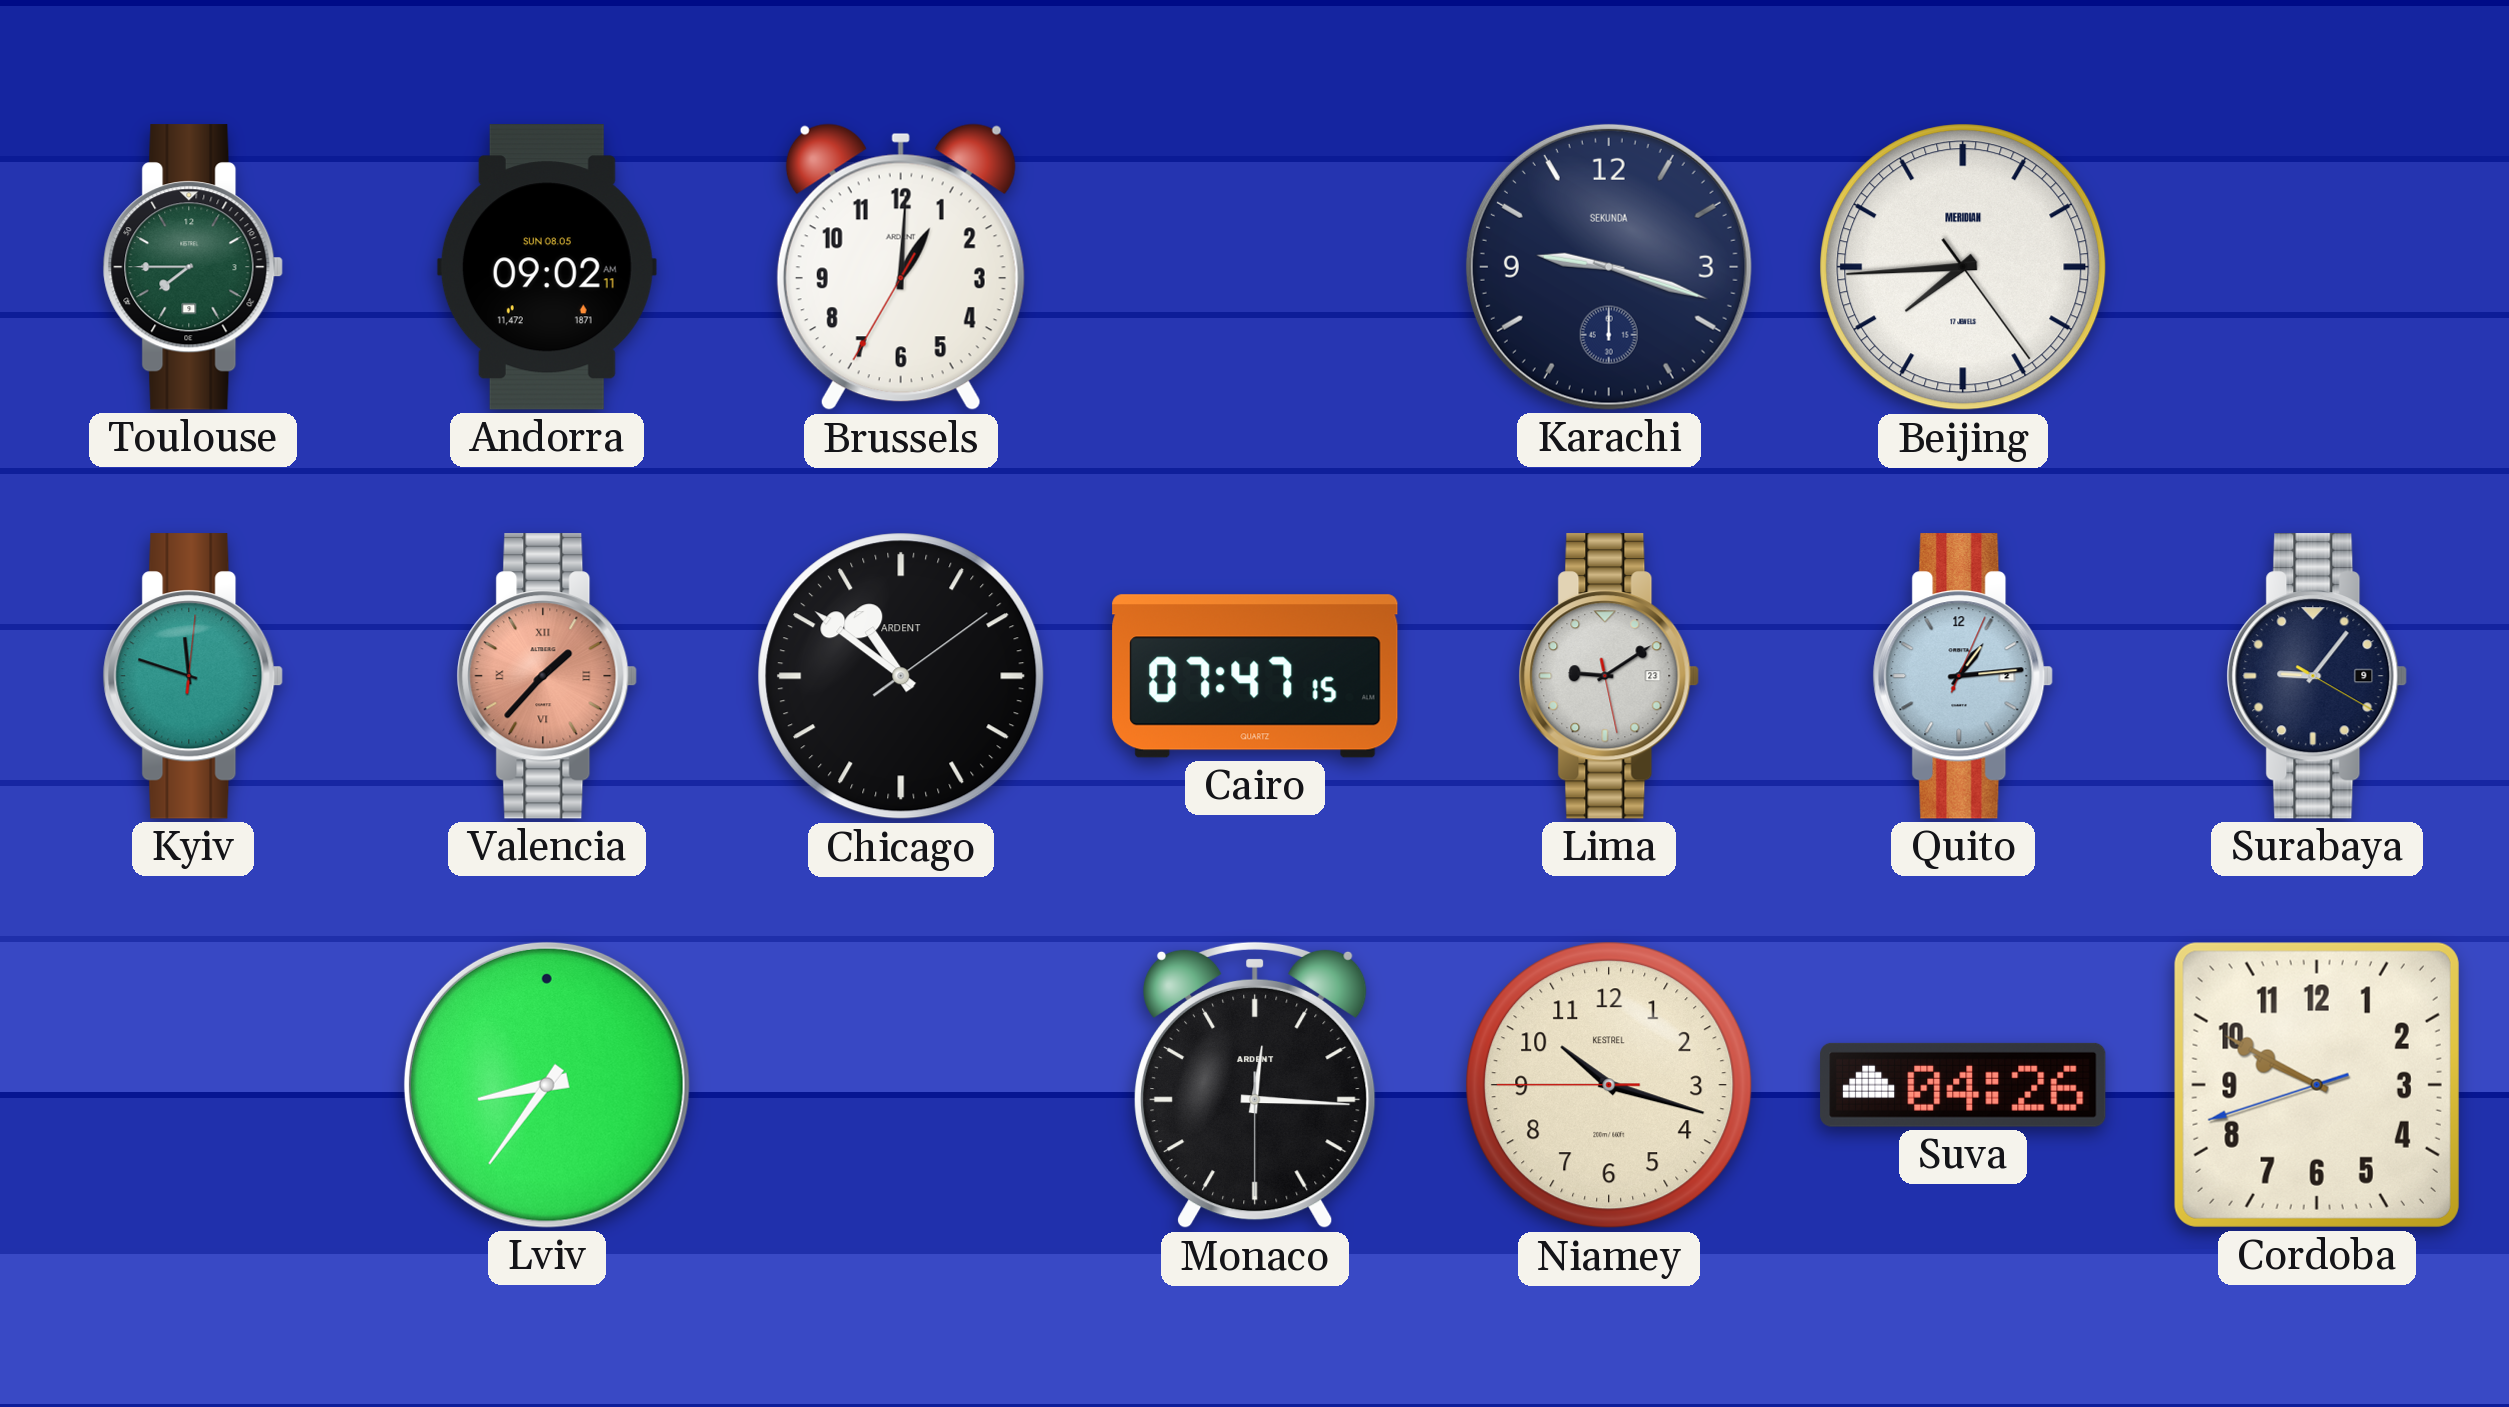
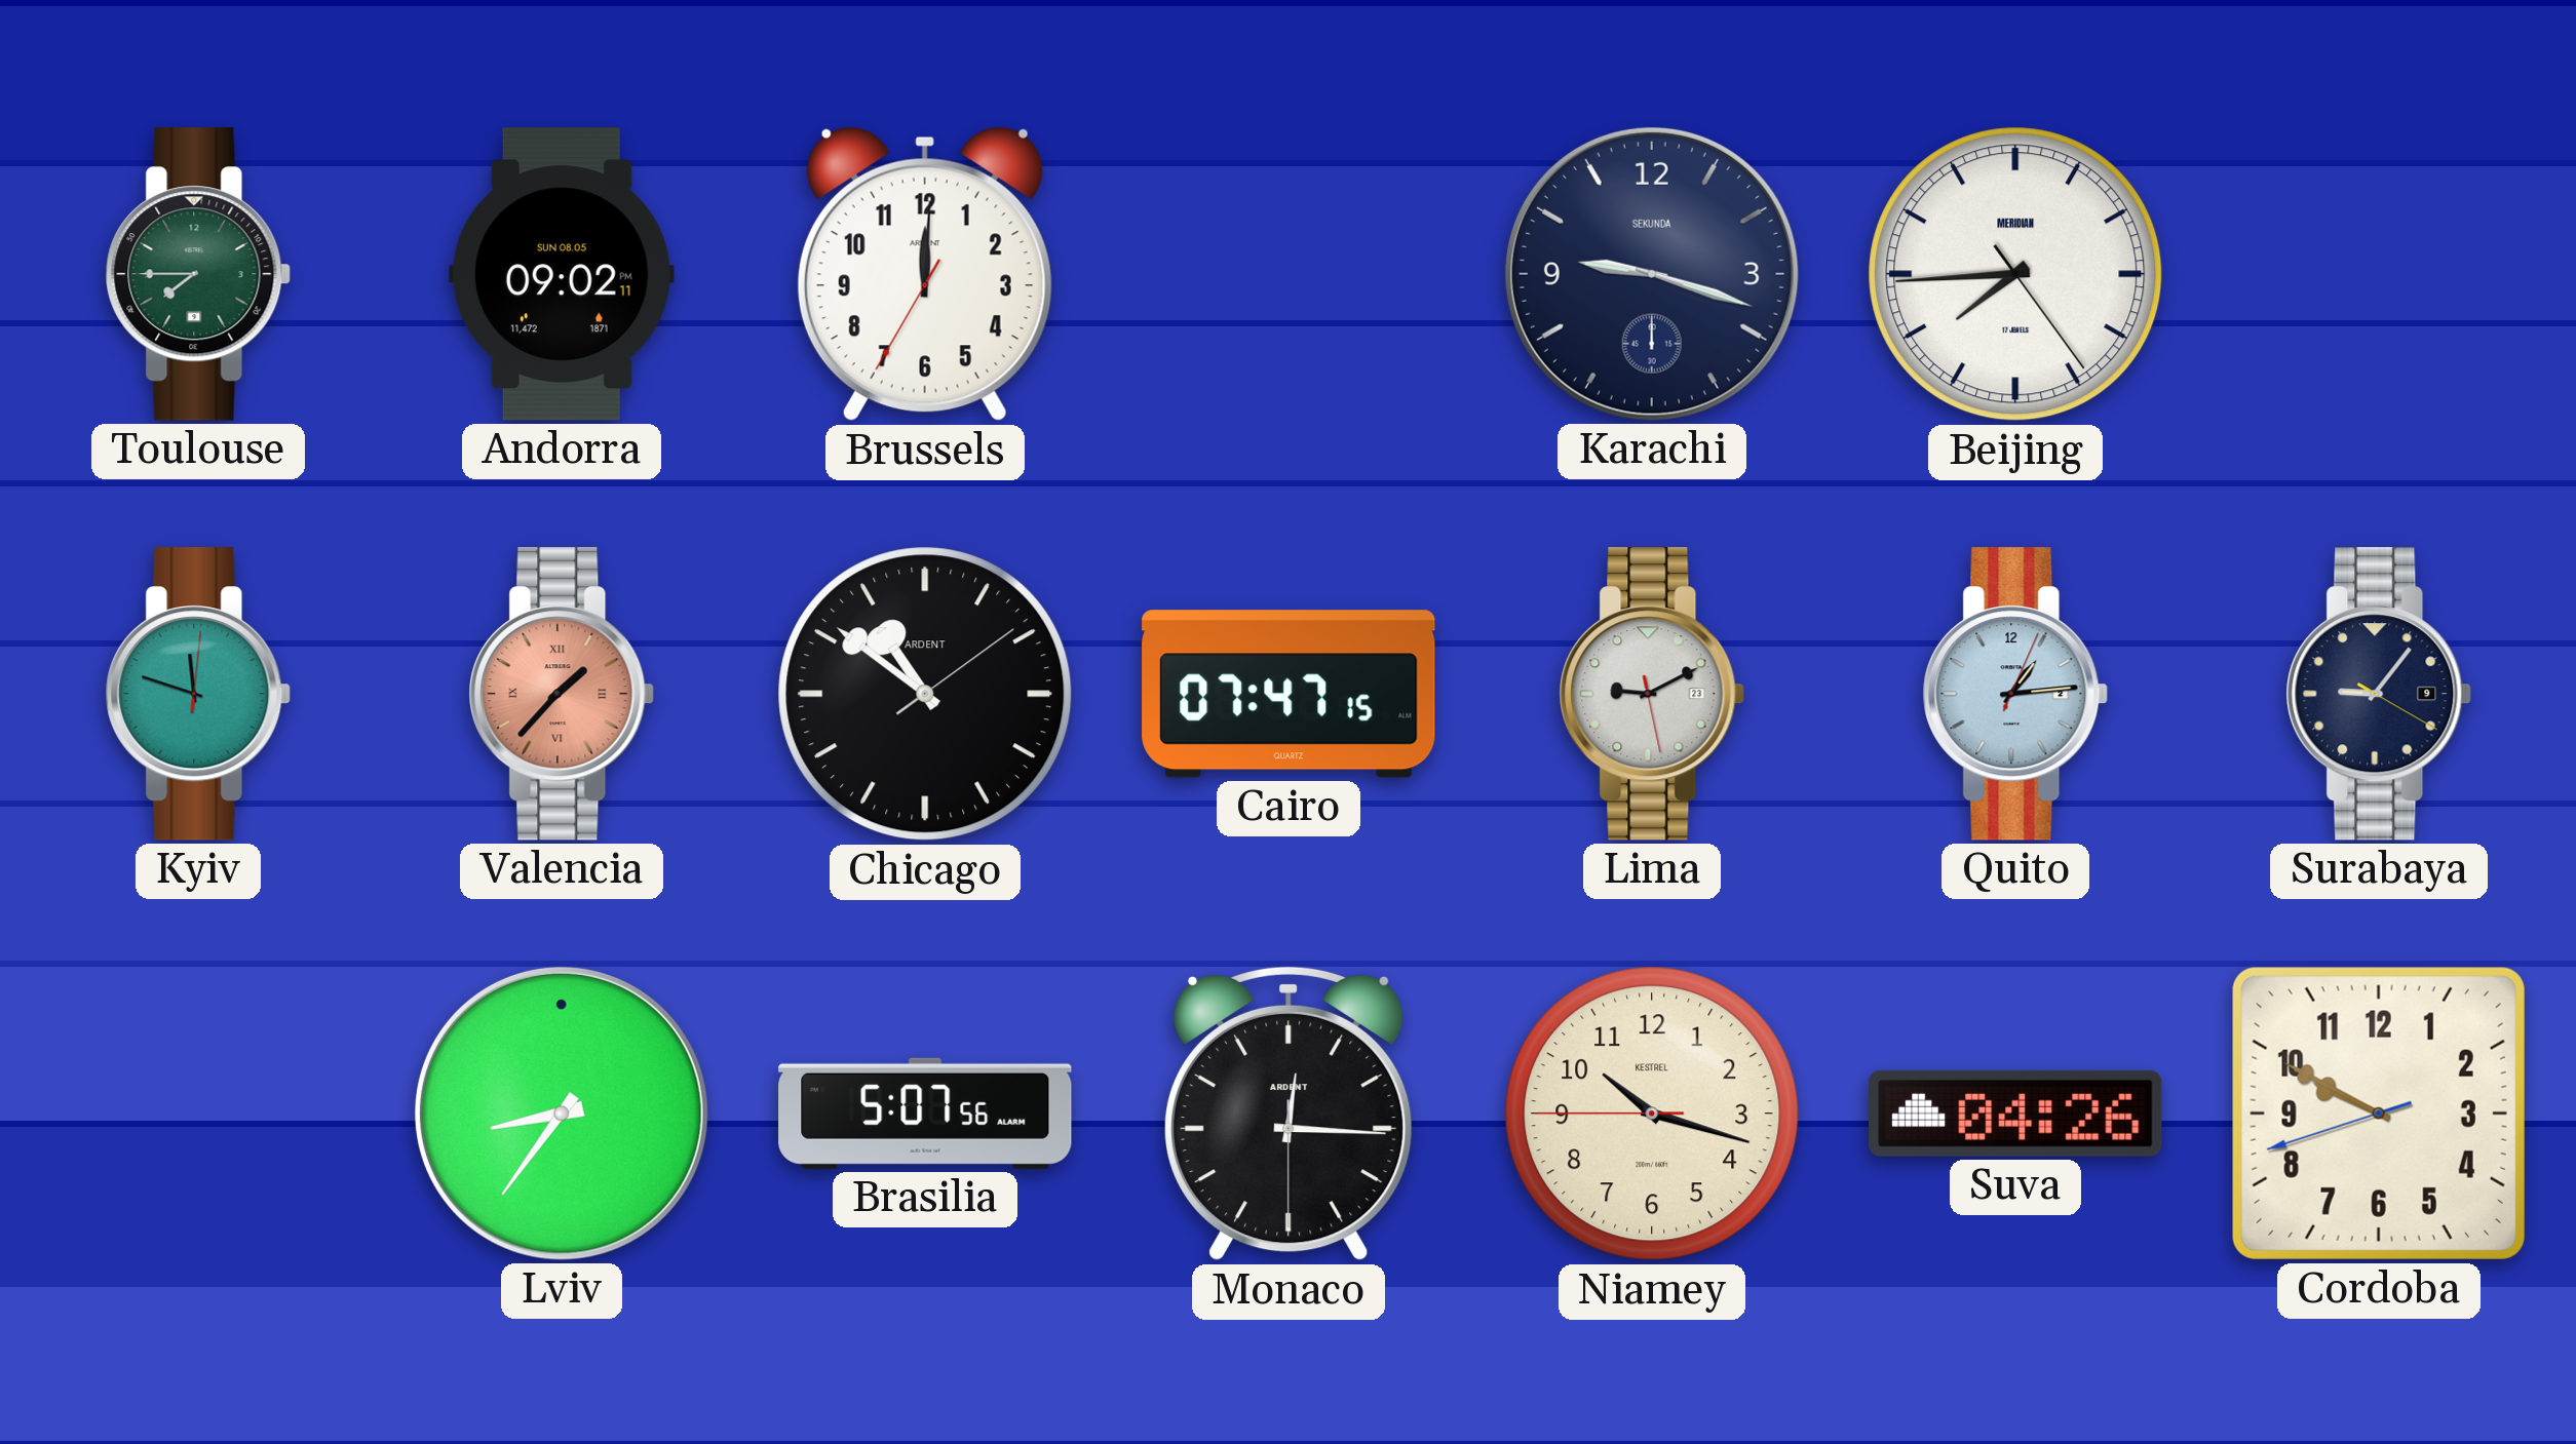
Andorra: 09:02:11 AM -> 09:02:11 PM (562, 274)
Brussels: 1:00 -> 12:00 (925, 274)
Lima: 9:09 -> 9:10 (1652, 694)
Brasilia: none -> 5:07 (925, 1114)
